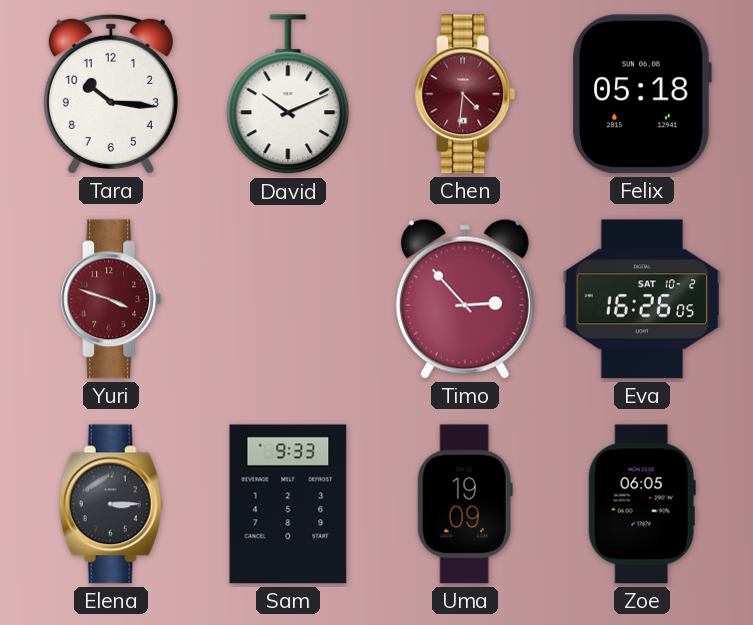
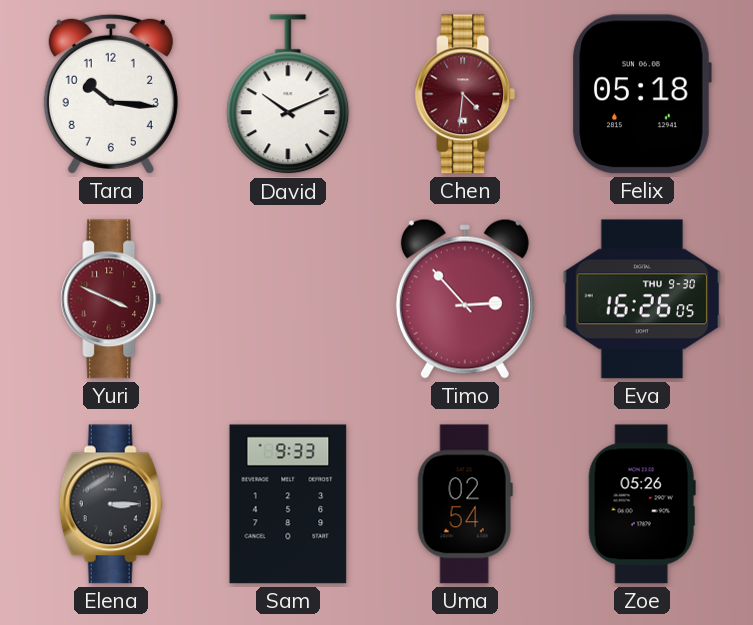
Yuri: 3:48 -> 3:49 (111, 299)
Eva date: SAT 10-2 -> THU 9-30 (642, 299)
Uma: 19:09 -> 02:54 (465, 504)
Zoe: 06:05 -> 05:26 (642, 504)
